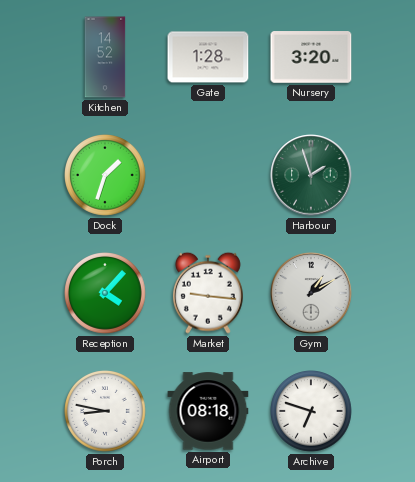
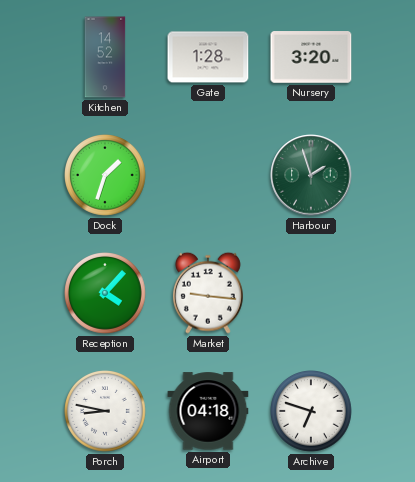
Gym: 1:10 -> none (311, 293)
Airport: 08:18 -> 04:18 (208, 411)
